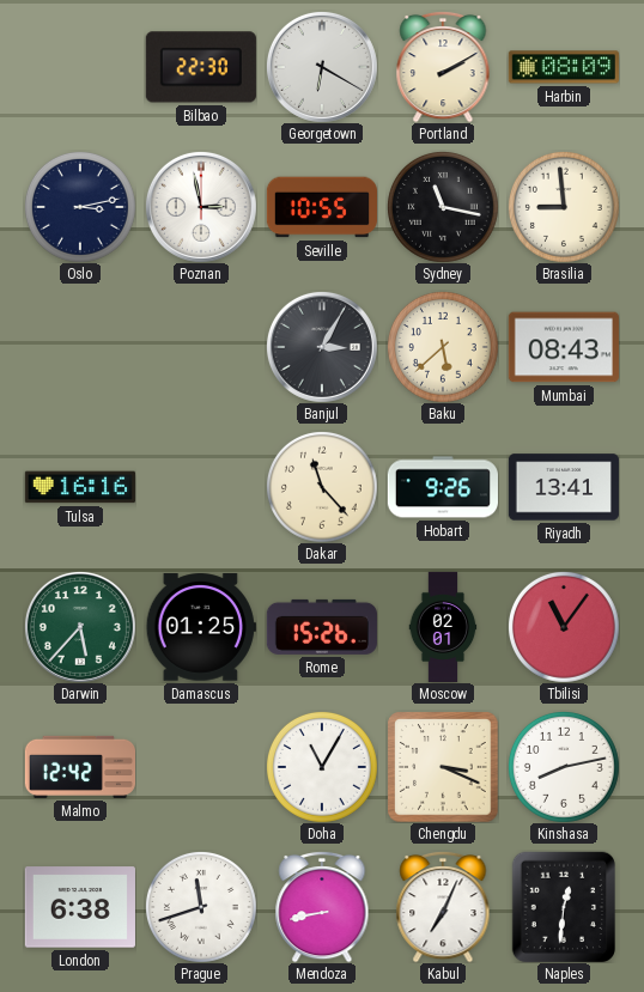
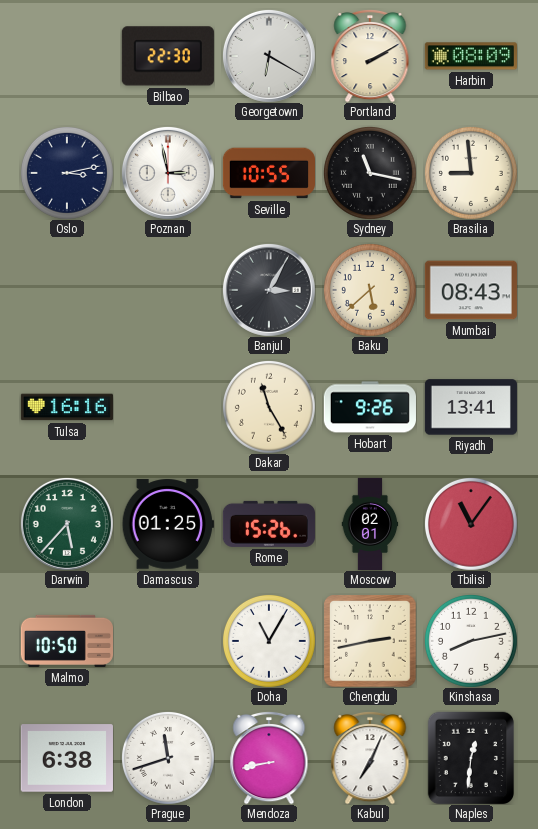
Dakar: 11:23 -> 11:25 (269, 407)
Malmo: 12:42 -> 10:50 (66, 641)
Chengdu: 3:19 -> 2:43 (370, 641)
